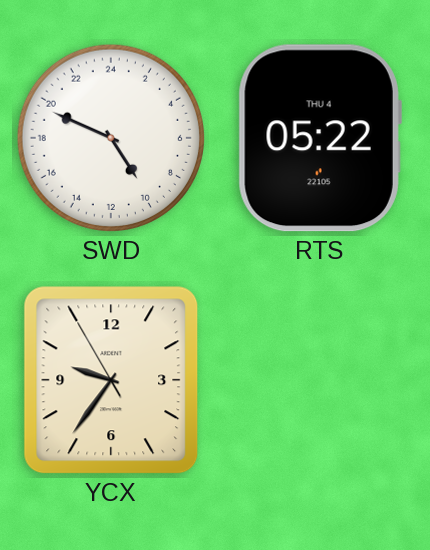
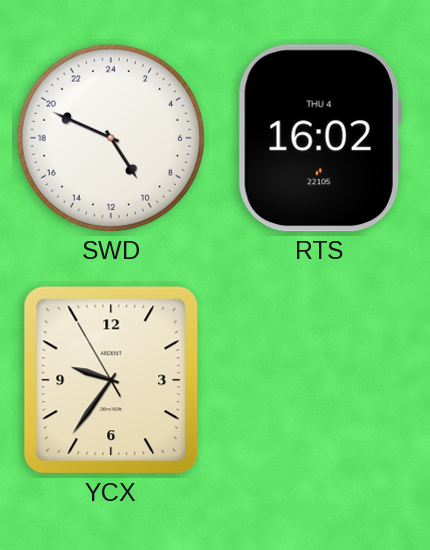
RTS: 05:22 -> 16:02 (320, 138)
